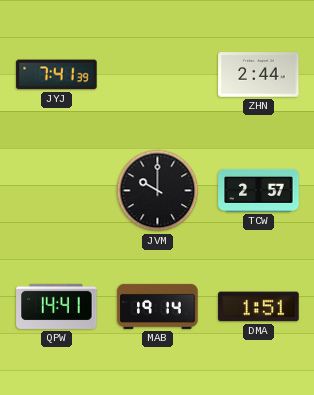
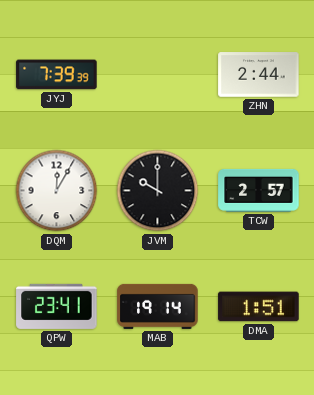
JYJ: 7:41 -> 7:39 (57, 75)
DQM: none -> 12:05 (57, 191)
QPW: 14:41 -> 23:41 (57, 306)
